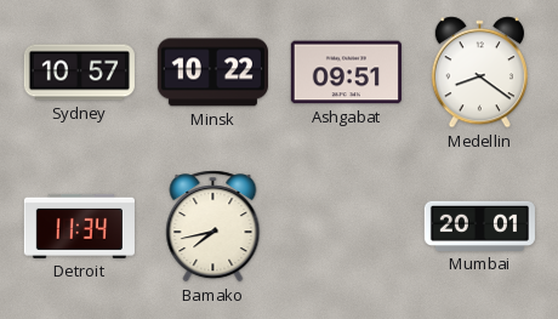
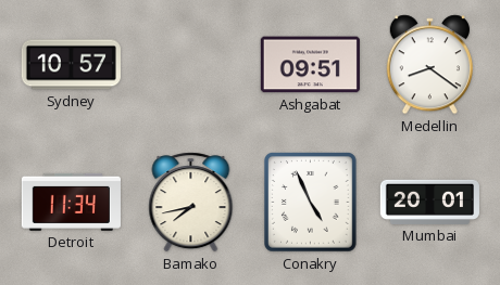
Minsk: 10:22 -> none (212, 73)
Conakry: none -> 4:56 (311, 203)
